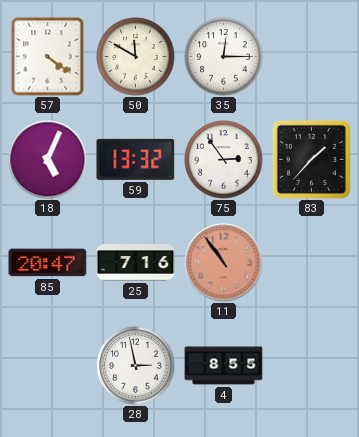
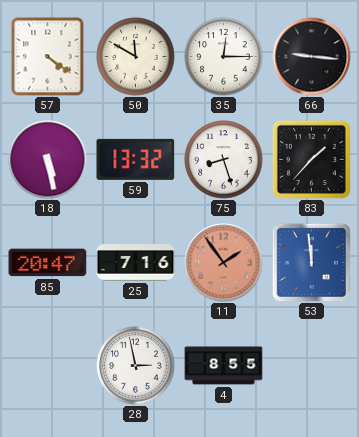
66: none -> 9:16 (312, 57)
18: 5:04 -> 5:28 (48, 160)
75: 2:54 -> 8:27 (224, 160)
11: 10:54 -> 1:54 (224, 263)
53: none -> 11:59 (311, 262)
